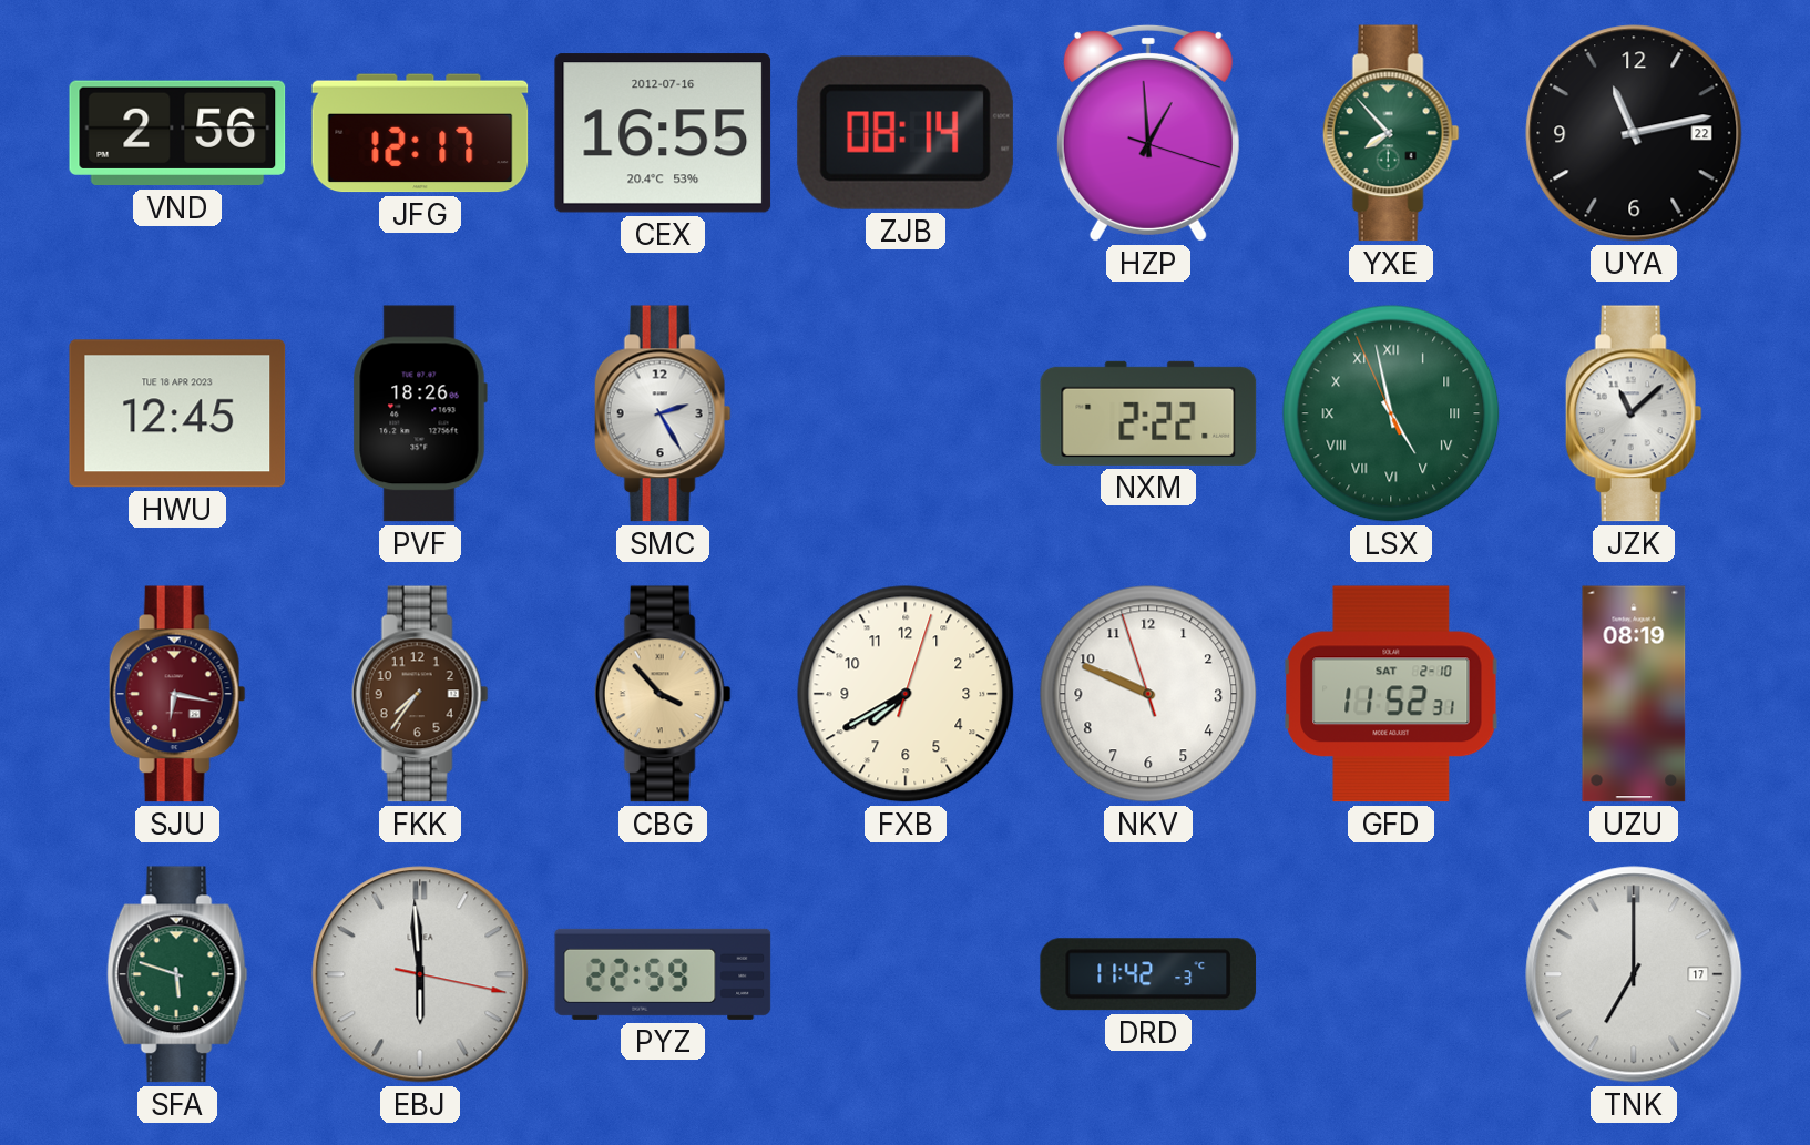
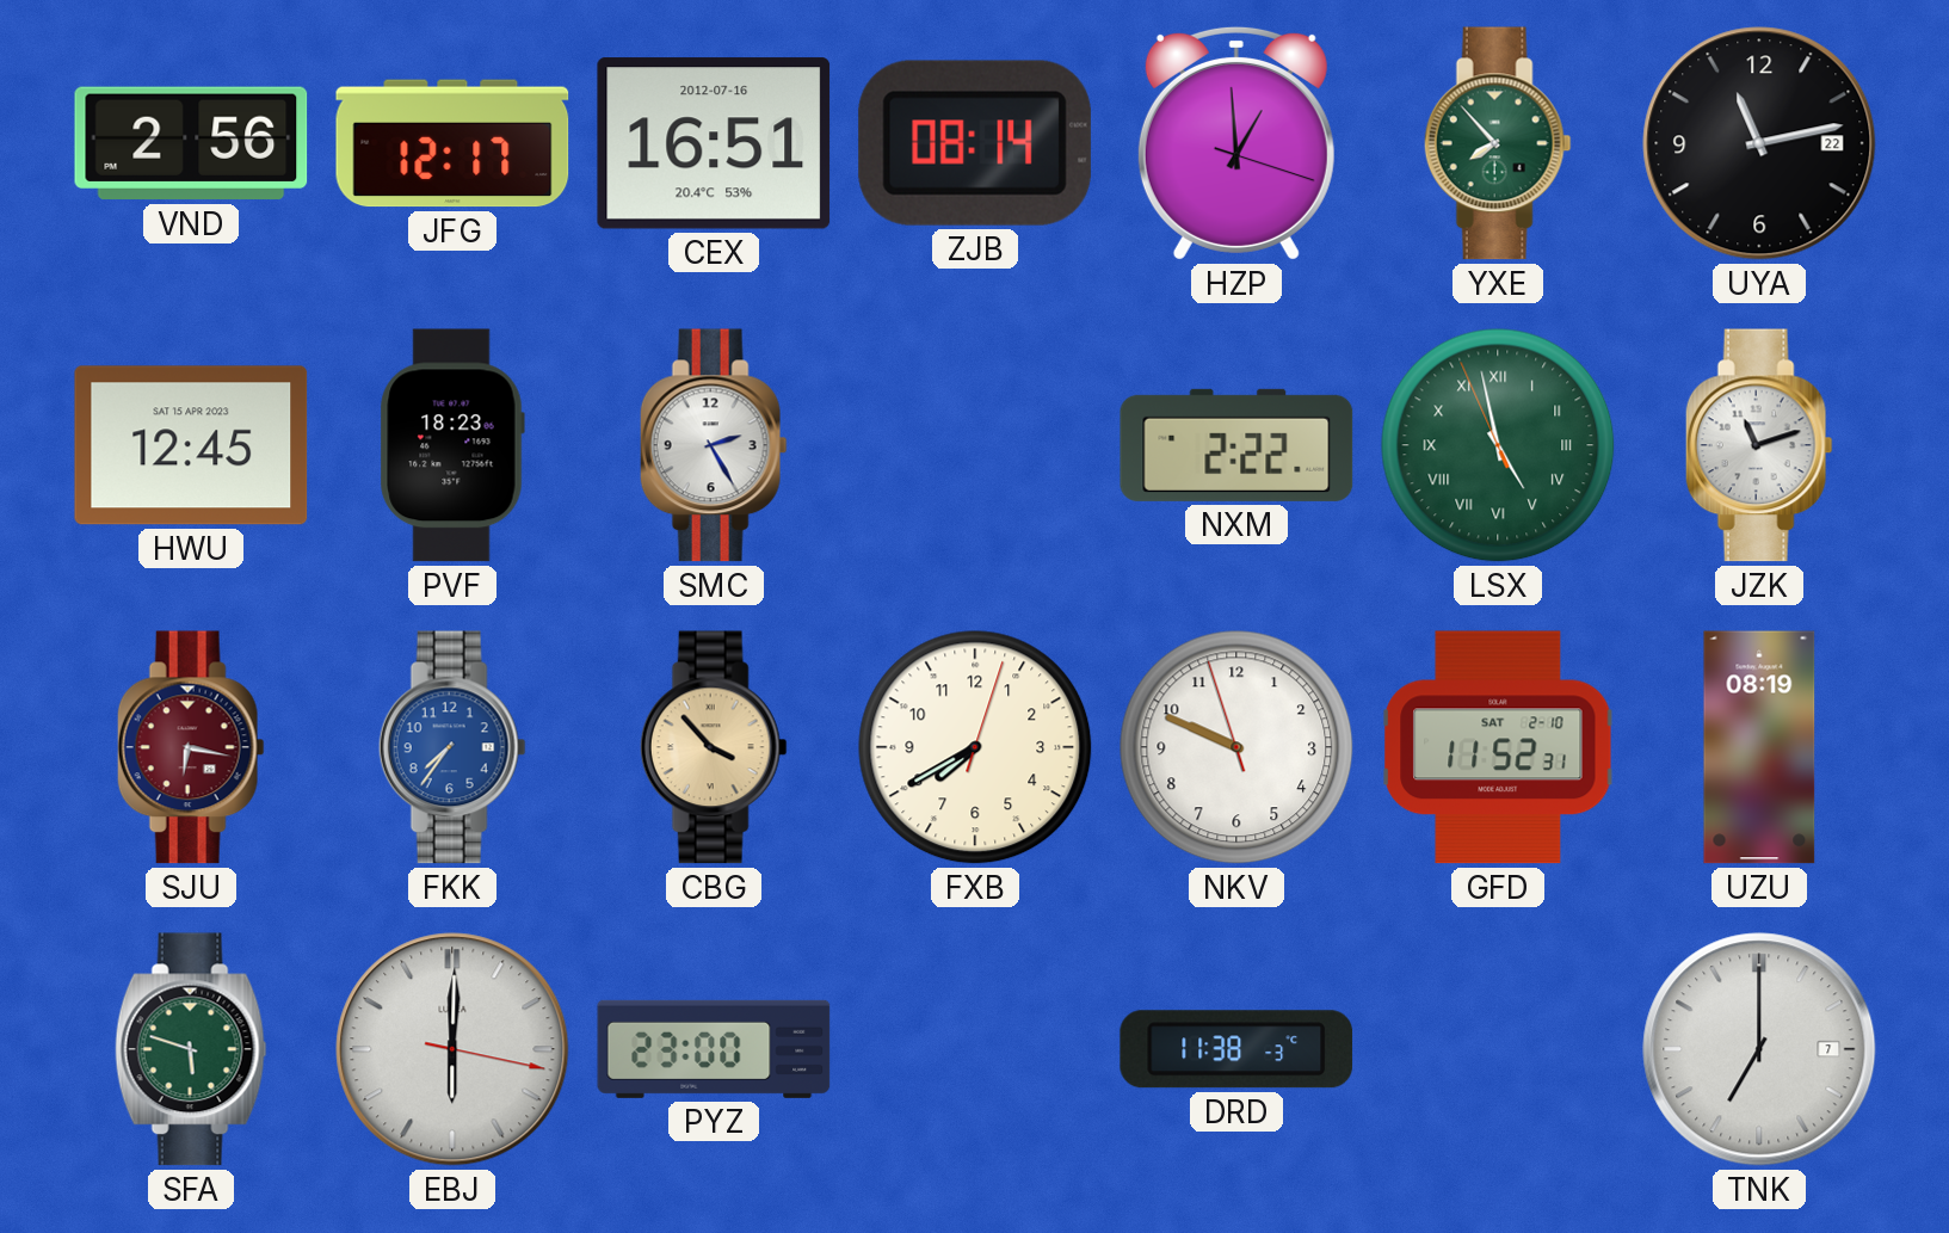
CEX: 16:55 -> 16:51 (714, 143)
HWU date: TUE 18 APR 2023 -> SAT 15 APR 2023 (191, 445)
PVF: 18:26 -> 18:23 (452, 445)
JZK: 11:08 -> 11:12 (1759, 445)
FKK dial: brown -> blue (452, 747)
EBJ: 5:59 -> 6:00 (452, 1049)
PYZ: 22:59 -> 23:00 (714, 1049)
DRD: 11:42 -> 11:38 (1236, 1049)
TNK date: 17 -> 7 (1759, 1049)
